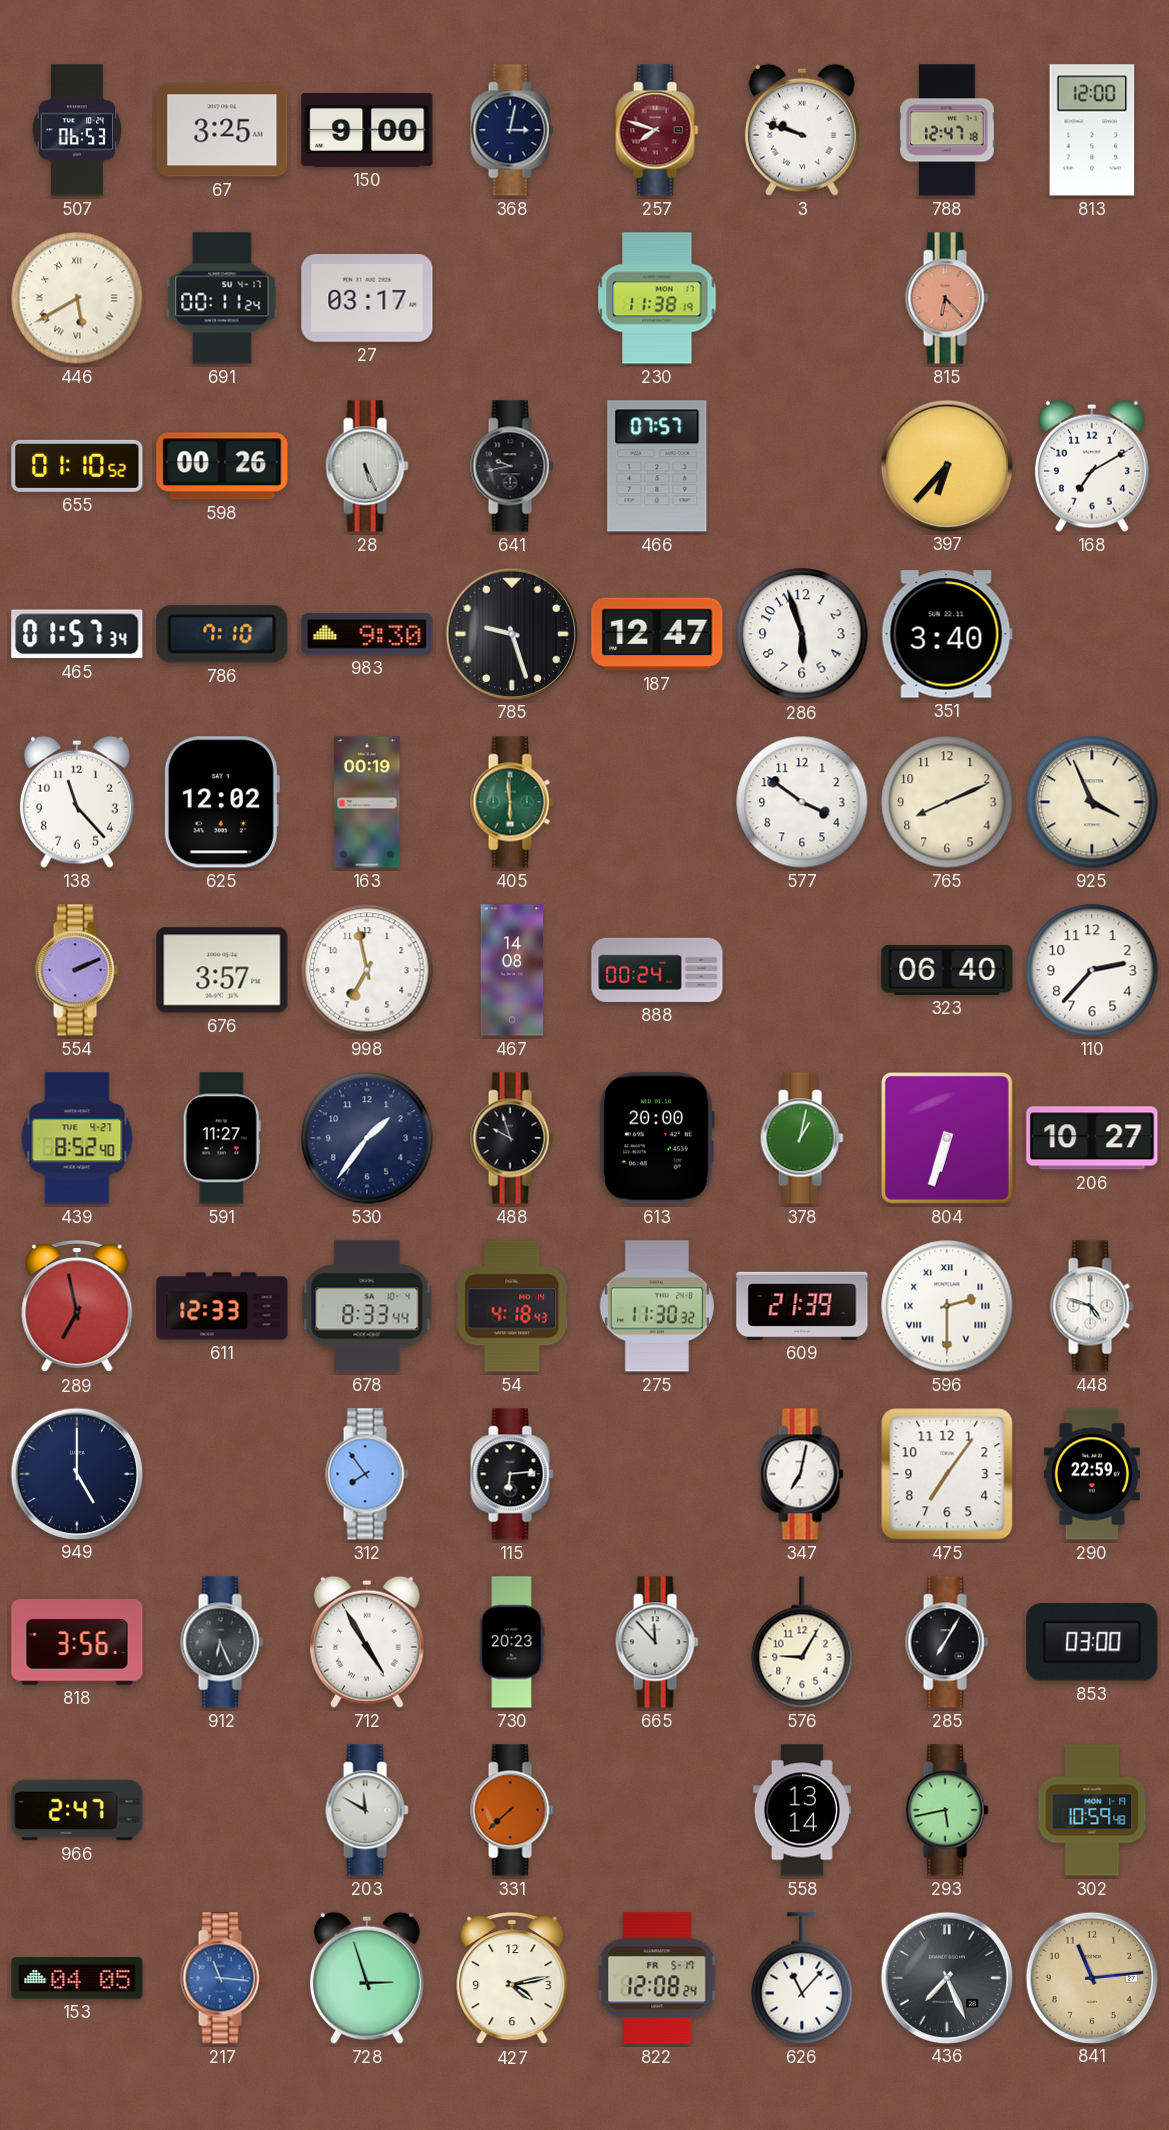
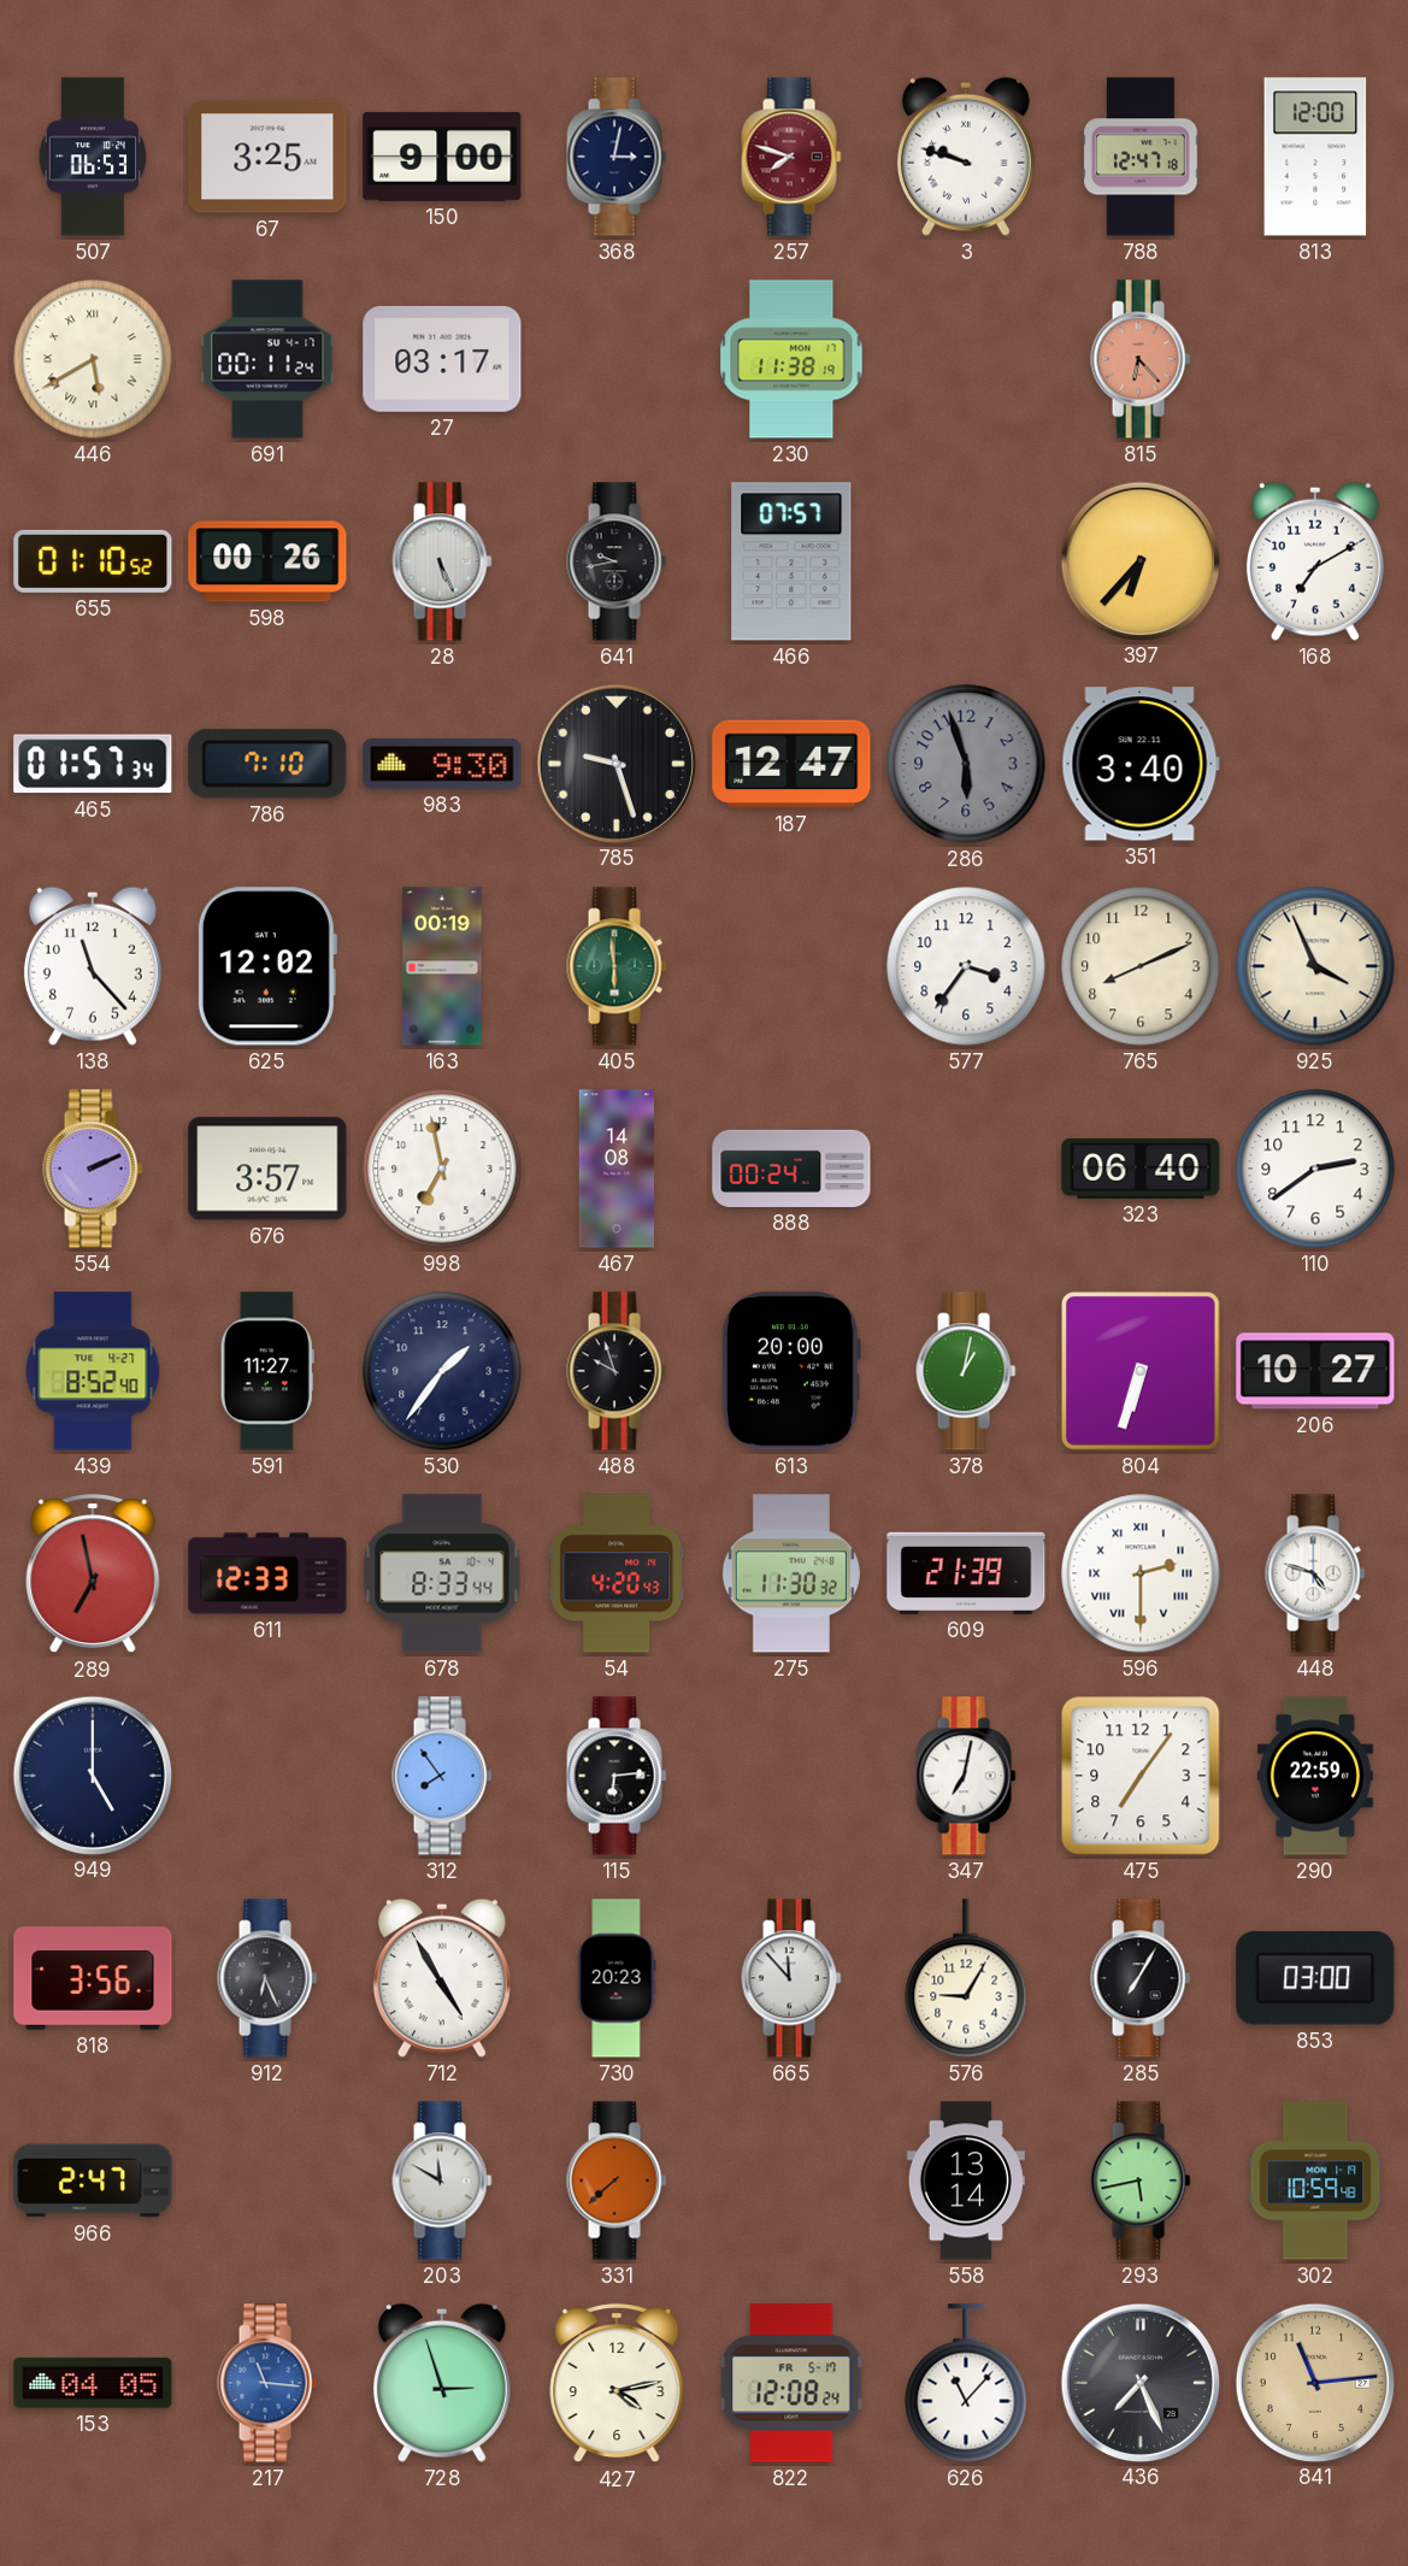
286 dial: white -> grey (966, 764)
577: 3:51 -> 3:36 (966, 966)
110: 2:37 -> 2:39 (1315, 1169)
54: 4:18 -> 4:20 (617, 1573)
